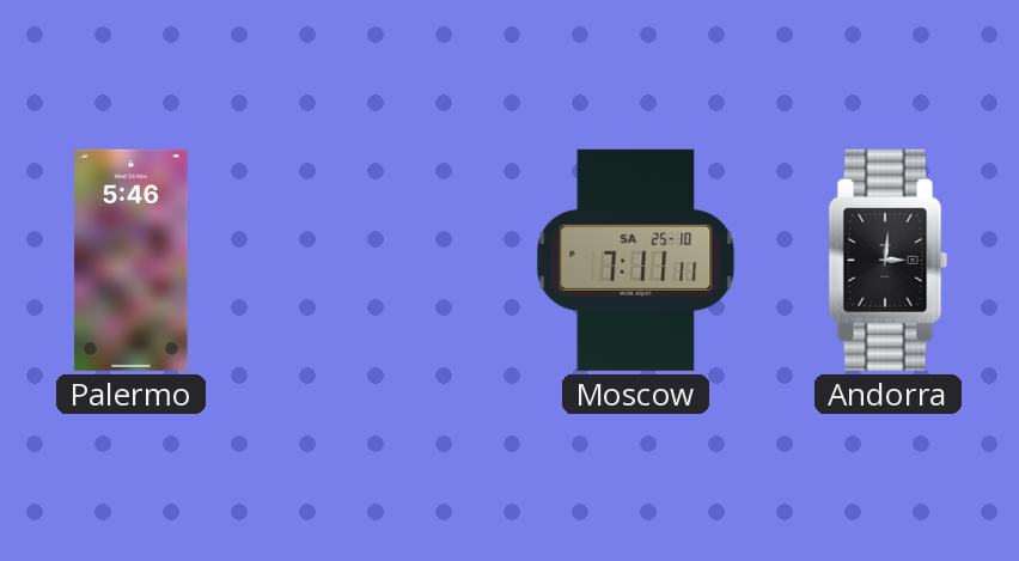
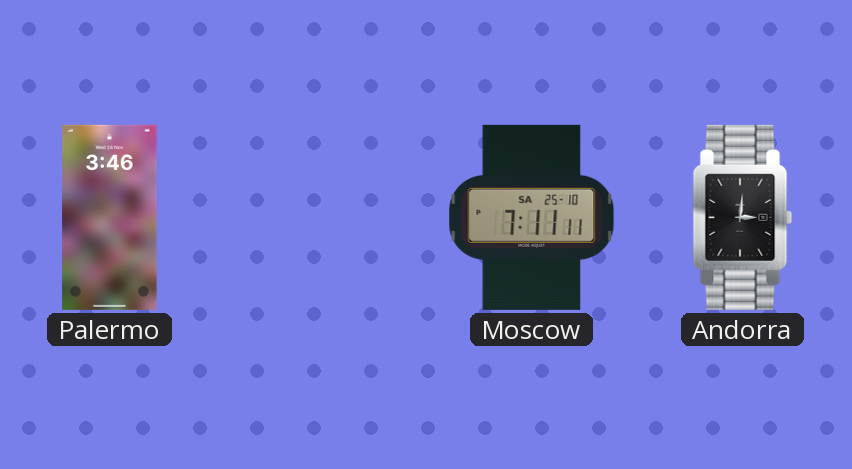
Palermo: 5:46 -> 3:46 (110, 217)
